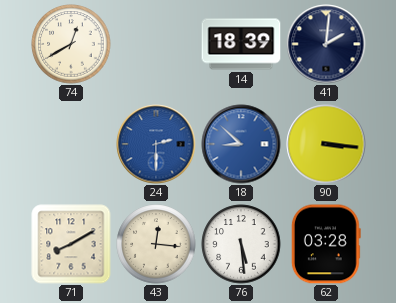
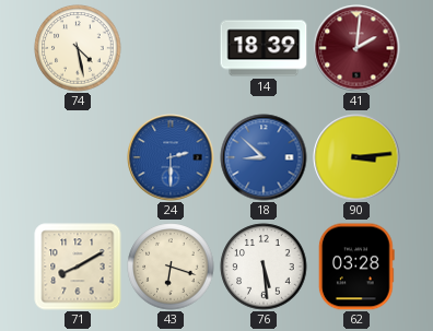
74: 12:40 -> 4:28 (78, 48)
41 dial: navy -> burgundy (356, 48)
90: 3:16 -> 3:14 (356, 157)
43: 12:16 -> 6:18 (171, 267)
